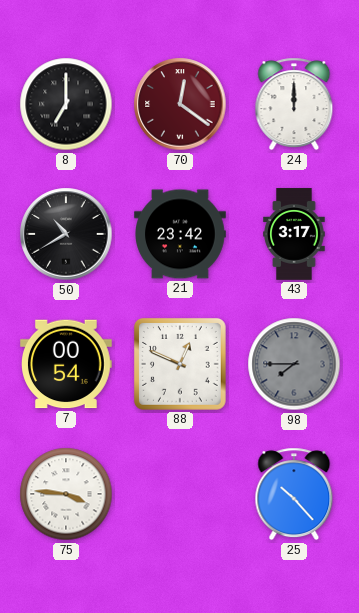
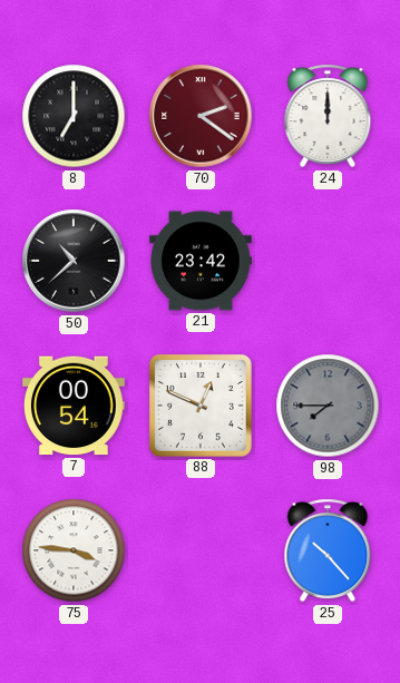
70: 12:21 -> 2:21 (201, 116)
50: 10:40 -> 10:38 (74, 261)
43: 3:17 -> none (294, 234)
